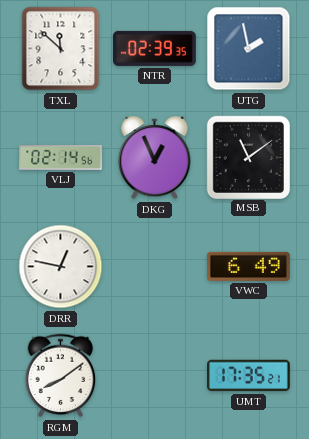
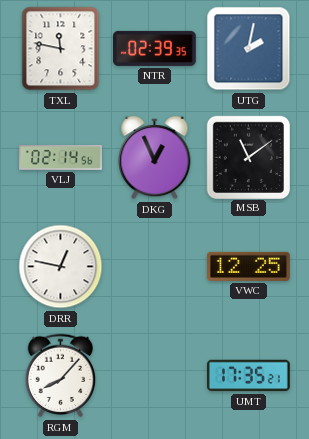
TXL: 11:52 -> 11:47 (61, 49)
UTG: 1:58 -> 2:02 (249, 49)
VWC: 6:49 -> 12:25 (249, 266)
RGM: 8:09 -> 8:07 (61, 376)
